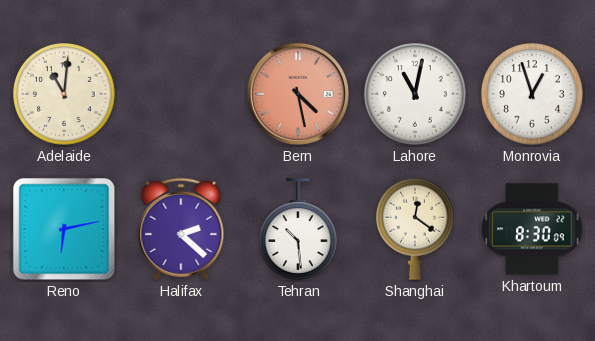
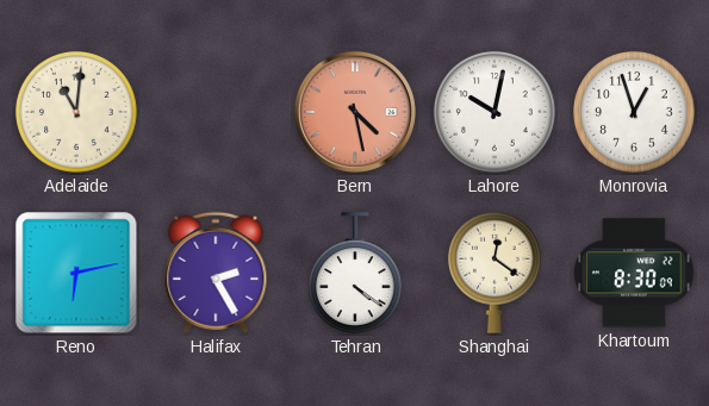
Lahore: 11:02 -> 10:02 (496, 113)
Halifax: 2:22 -> 2:25 (216, 273)
Tehran: 10:29 -> 4:21 (356, 273)
